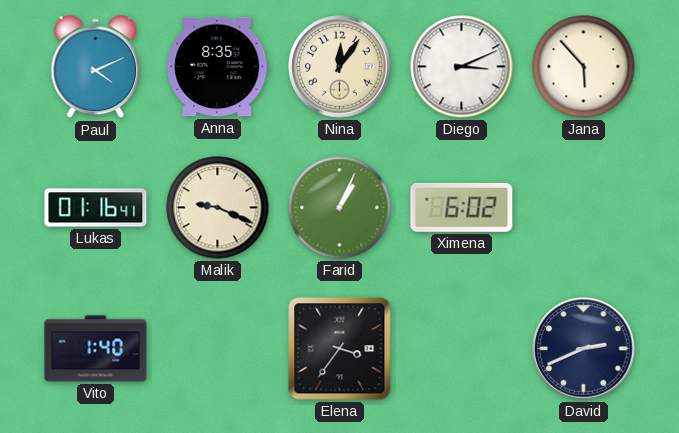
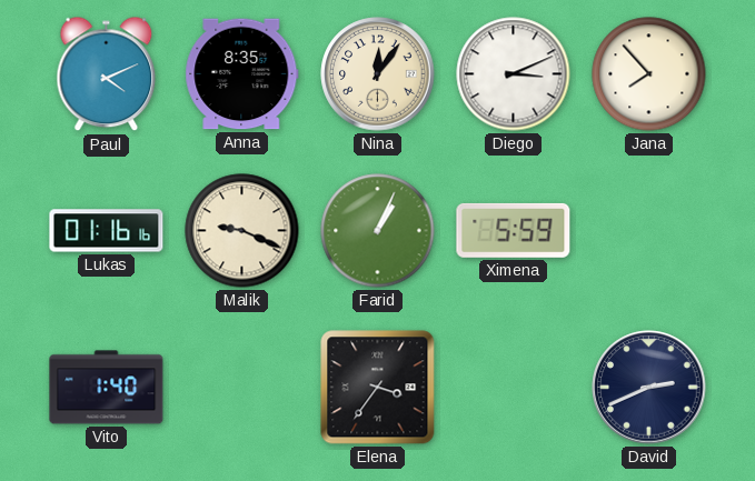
Jana: 5:53 -> 7:53 (649, 74)
Lukas: 01:16:41 -> 01:16:16 (107, 231)
Ximena: 6:02 -> 5:59 (514, 230)
